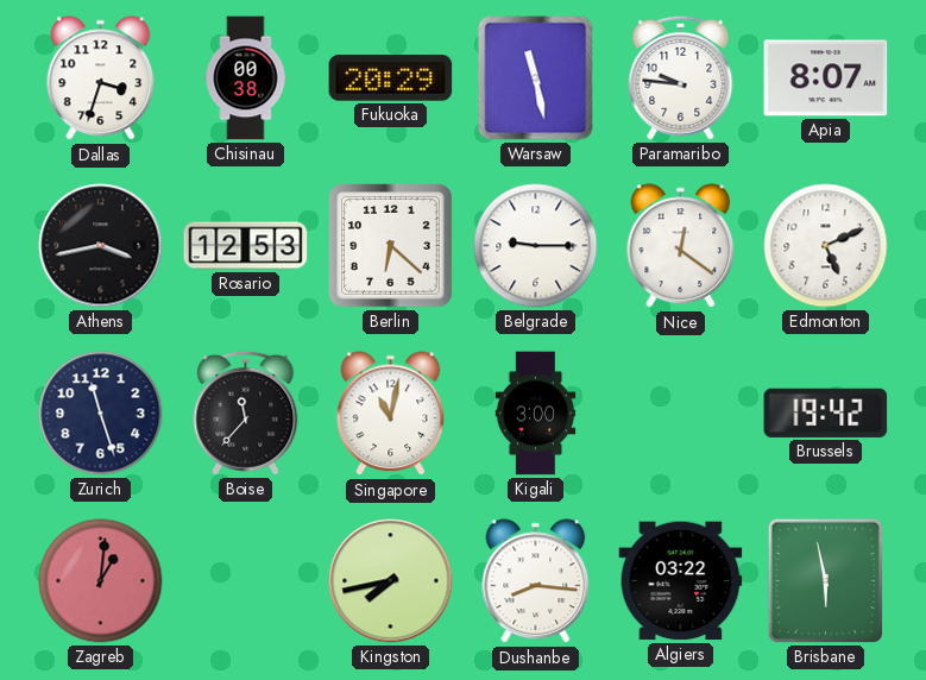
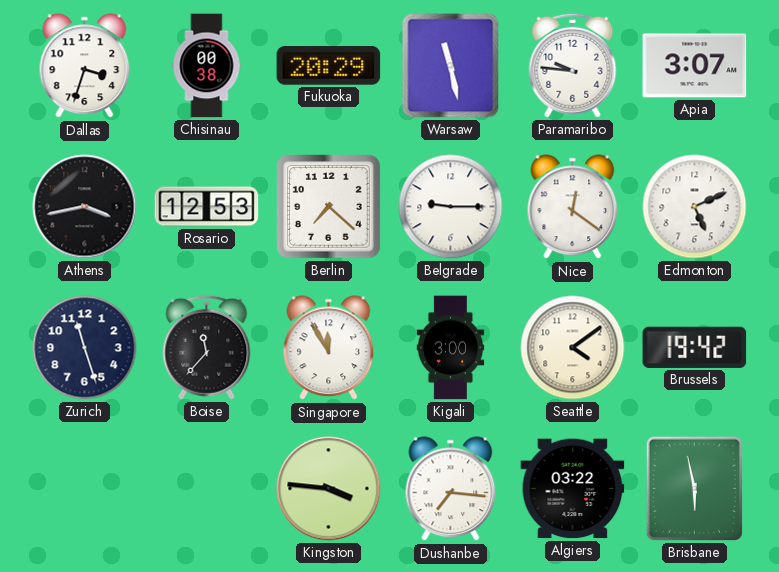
Apia: 8:07 -> 3:07 (695, 66)
Berlin: 6:22 -> 7:22 (329, 207)
Singapore: 11:02 -> 11:55 (329, 348)
Seattle: none -> 4:09 (573, 348)
Zagreb: 1:01 -> none (101, 581)
Kingston: 7:43 -> 3:46 (329, 489)
Dushanbe: 8:16 -> 7:16 (451, 489)
